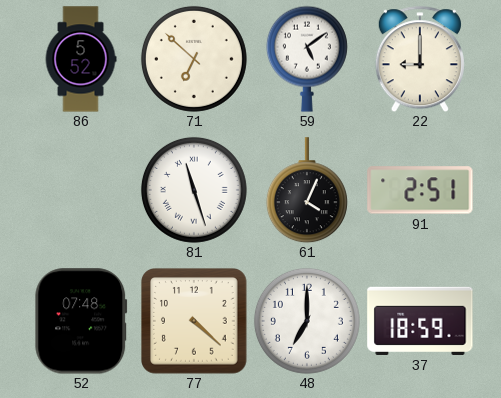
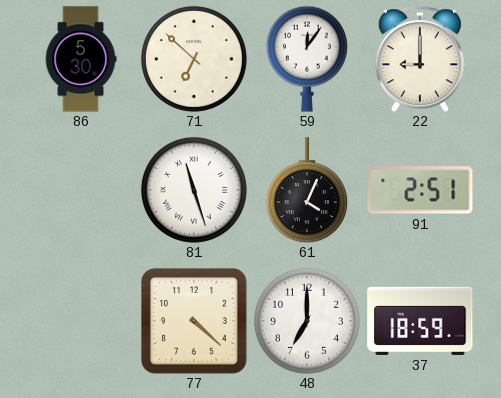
86: 5:52 -> 5:30 (81, 59)
59: 5:09 -> 12:06 (307, 59)
52: 07:48 -> none (81, 321)
